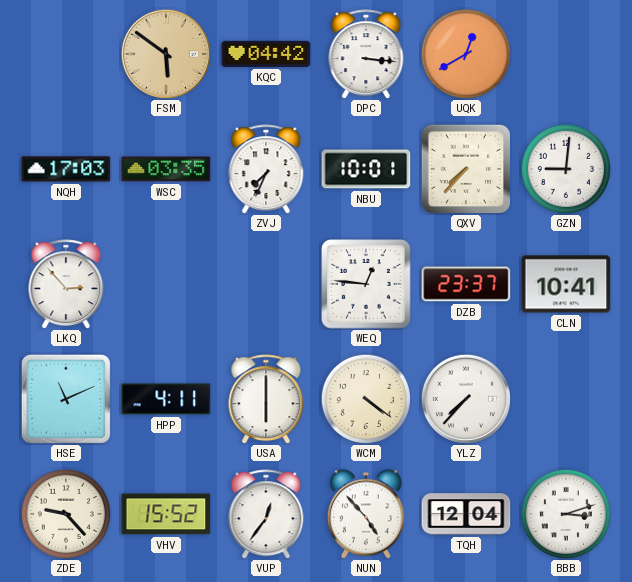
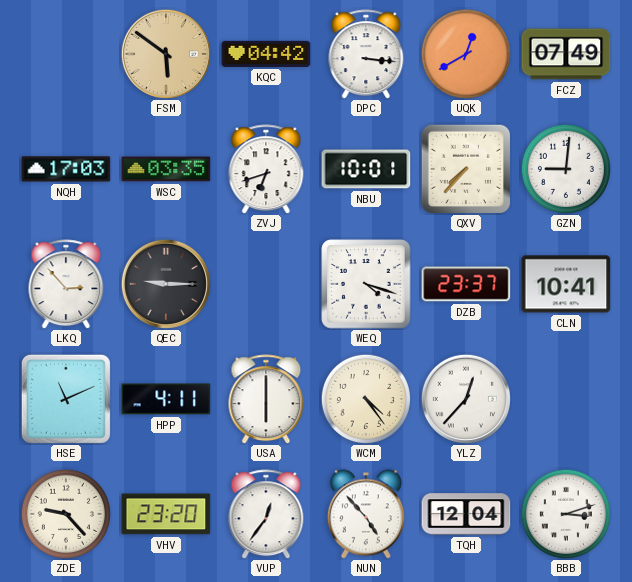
FCZ: none -> 07:49 (566, 54)
ZVJ: 7:34 -> 6:42 (266, 169)
QEC: none -> 9:15 (166, 284)
WEQ: 12:46 -> 4:18 (366, 284)
WCM: 4:21 -> 4:24 (366, 399)
YLZ: 7:37 -> 12:37 (466, 399)
VHV: 15:52 -> 23:20 (166, 514)
